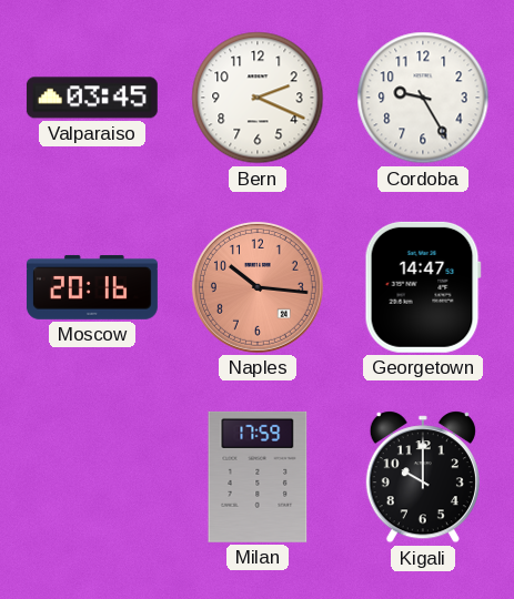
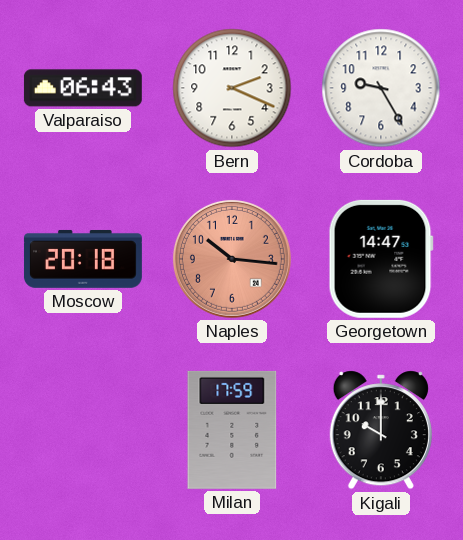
Valparaiso: 03:45 -> 06:43 (83, 88)
Moscow: 20:16 -> 20:18 (83, 259)
